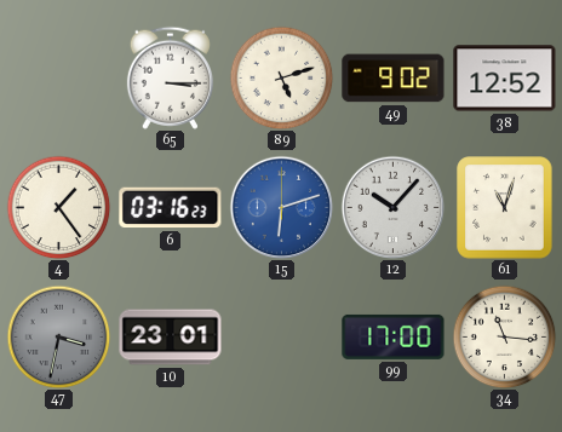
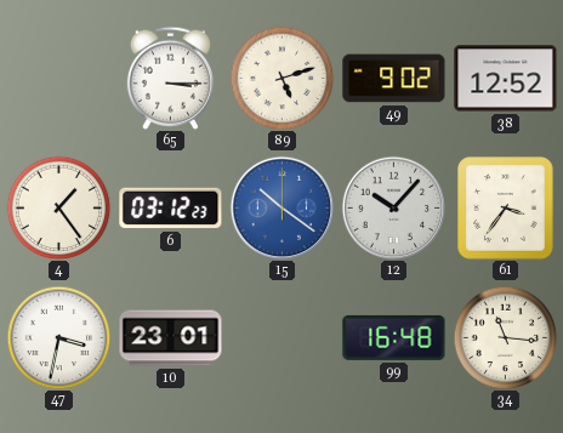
6: 03:16 -> 03:12 (171, 209)
15: 6:12 -> 10:21 (281, 207)
61: 11:03 -> 3:36 (506, 209)
47 dial: grey -> white (58, 337)
99: 17:00 -> 16:48 (394, 337)
